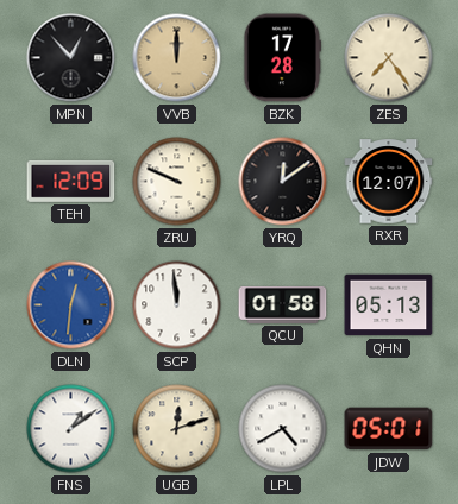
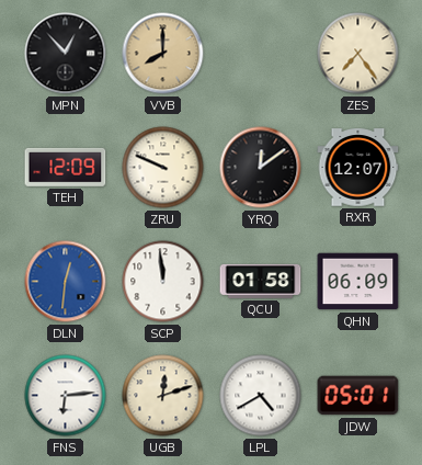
VVB: 12:00 -> 8:00 (163, 54)
BZK: 17:28 -> none (282, 58)
QHN: 05:13 -> 06:09 (358, 282)
FNS: 1:09 -> 6:14 (66, 396)
